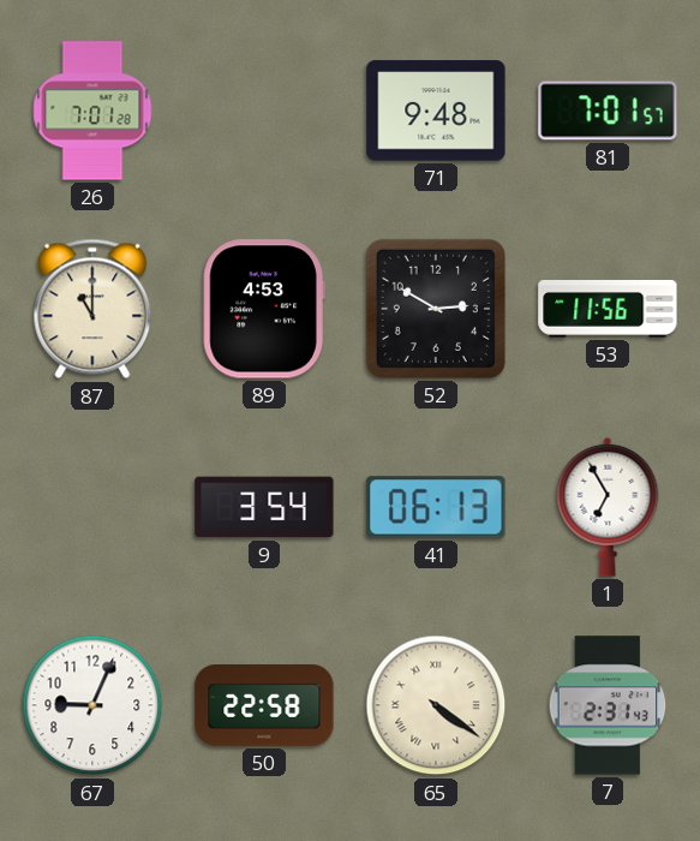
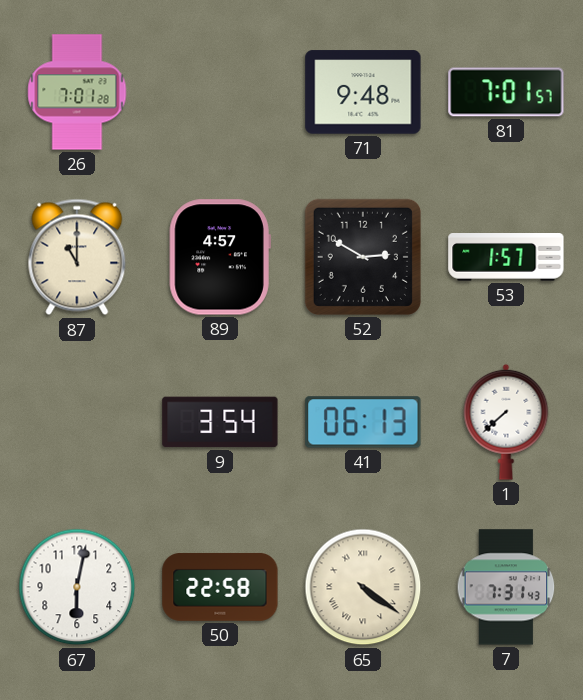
89: 4:53 -> 4:57 (220, 257)
53: 11:56 -> 1:57 (506, 258)
1: 6:55 -> 7:38 (506, 422)
67: 9:04 -> 6:02 (77, 587)
7: 2:31 -> 7:31 (506, 587)
